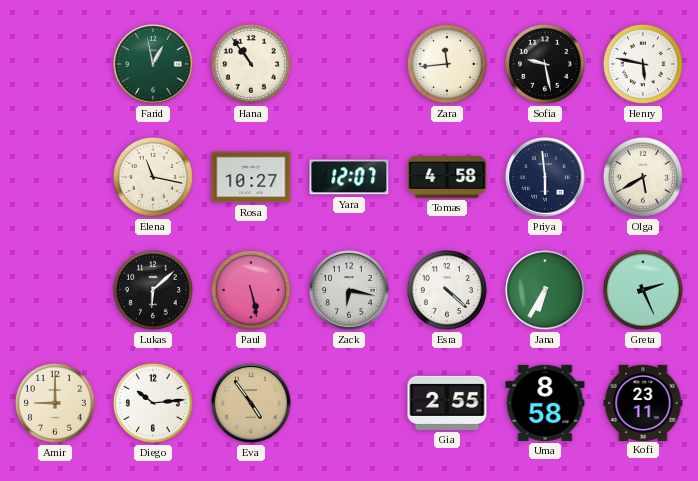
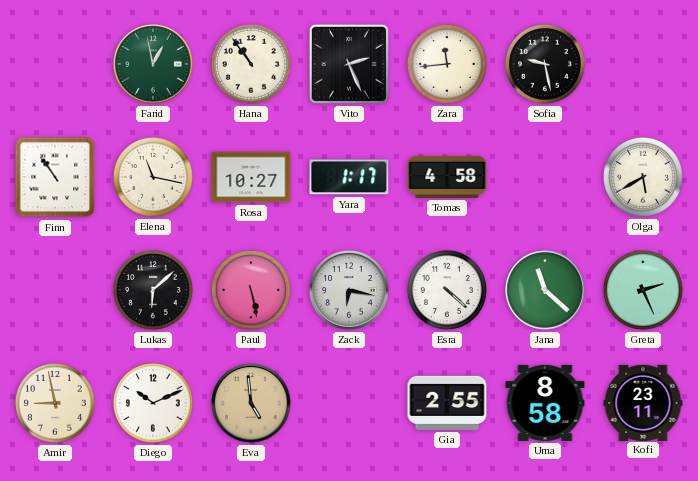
Vito: none -> 2:26 (349, 64)
Henry: 5:47 -> none (643, 64)
Finn: none -> 10:54 (55, 177)
Yara: 12:07 -> 1:17 (349, 177)
Priya: 5:59 -> none (545, 177)
Jana: 6:35 -> 11:22 (545, 290)
Amir: 9:00 -> 8:58 (55, 403)
Diego: 10:14 -> 10:11 (153, 403)
Eva: 4:54 -> 4:59 (251, 403)
